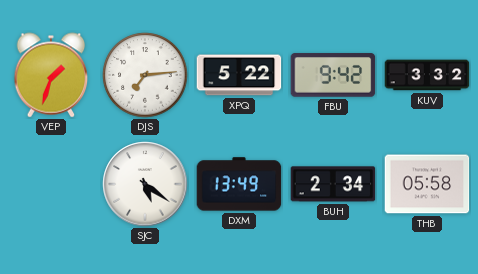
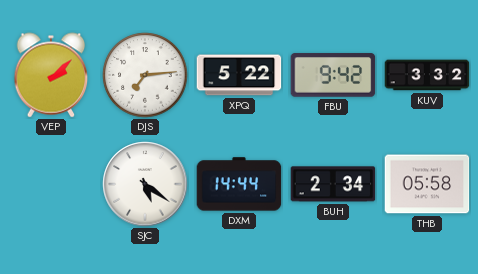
VEP: 1:33 -> 2:08 (51, 75)
DXM: 13:49 -> 14:44 (239, 184)
